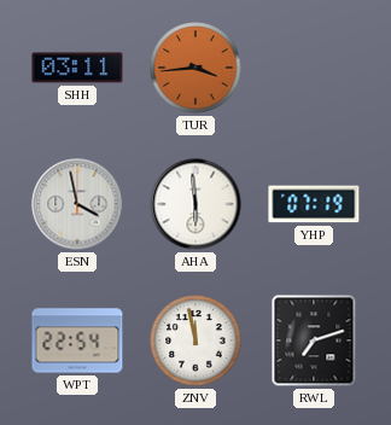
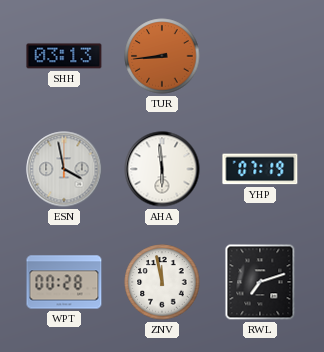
SHH: 03:11 -> 03:13 (64, 56)
TUR: 3:44 -> 8:44 (162, 56)
WPT: 22:54 -> 00:28 (64, 282)
